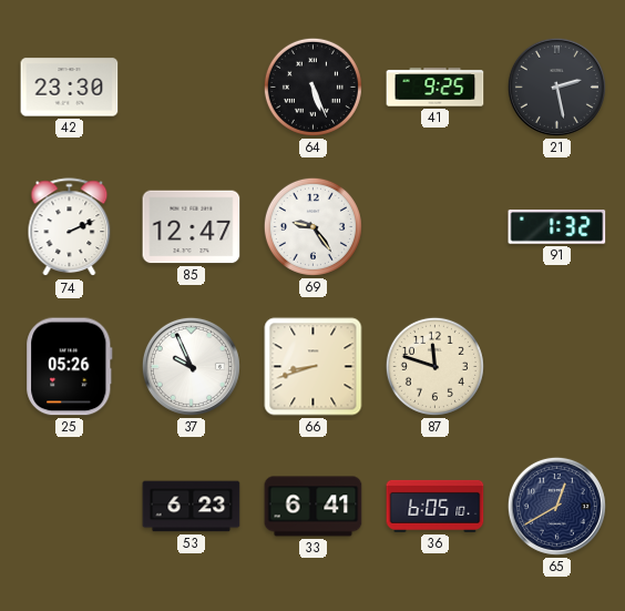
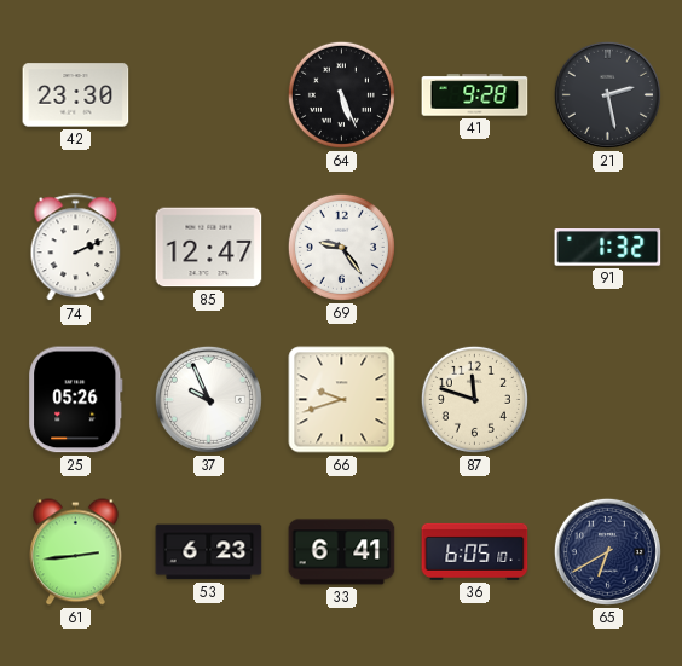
41: 9:25 -> 9:28 (475, 95)
66: 8:42 -> 9:42 (342, 400)
61: none -> 2:44 (76, 552)
65: 12:40 -> 6:40 (607, 551)
